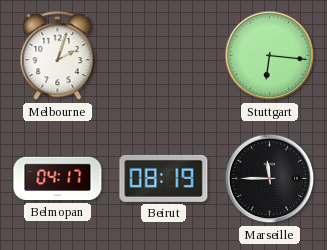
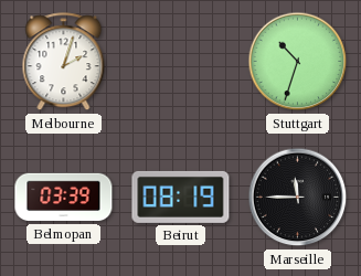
Stuttgart: 6:16 -> 10:33 (298, 62)
Belmopan: 04:17 -> 03:39 (64, 198)
